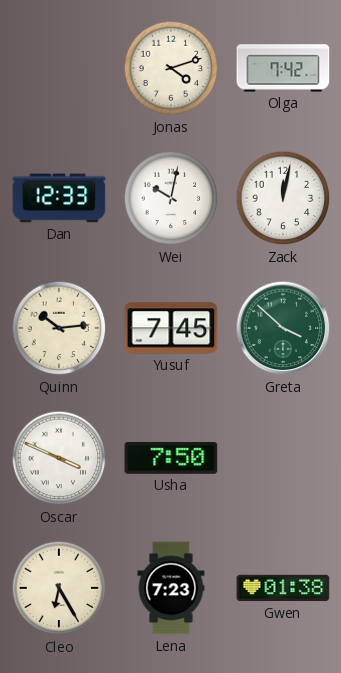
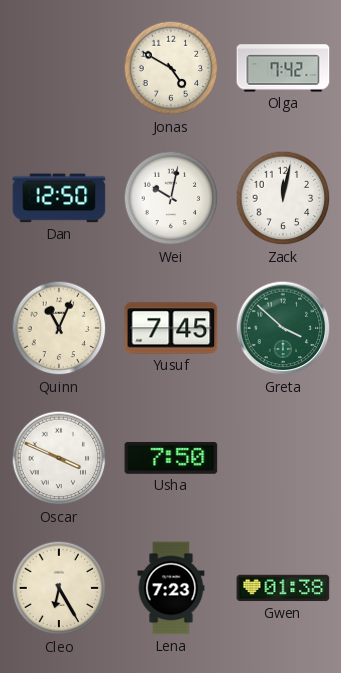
Jonas: 4:12 -> 4:50 (171, 68)
Dan: 12:33 -> 12:50 (59, 198)
Quinn: 10:14 -> 11:04 (59, 328)
